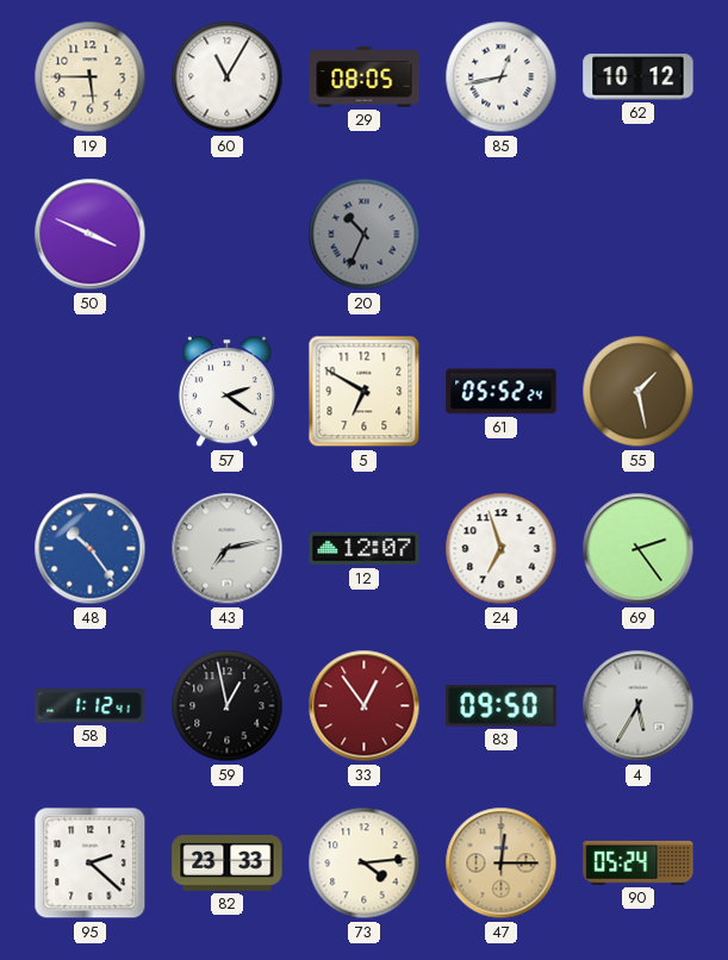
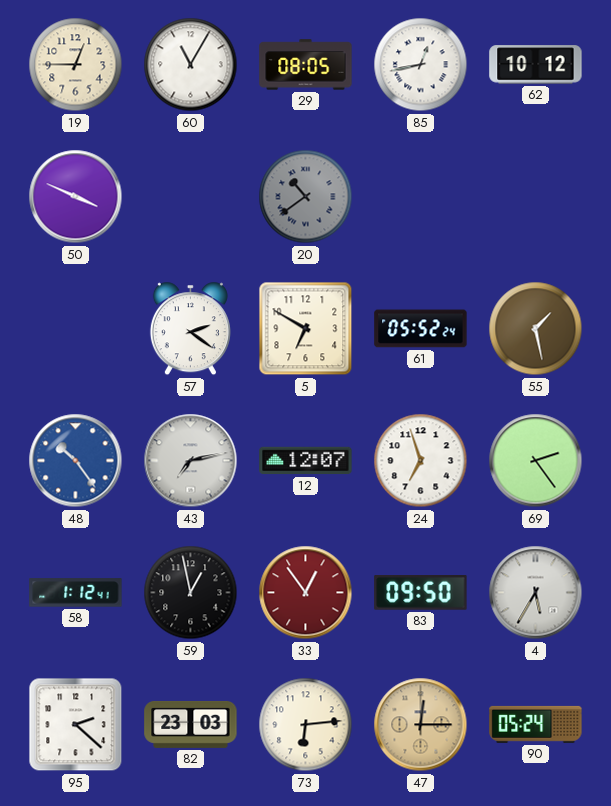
19: 5:45 -> 12:45 (76, 65)
20: 10:34 -> 10:39 (306, 197)
82: 23:33 -> 23:03 (191, 724)
73: 4:14 -> 6:14 (306, 725)
